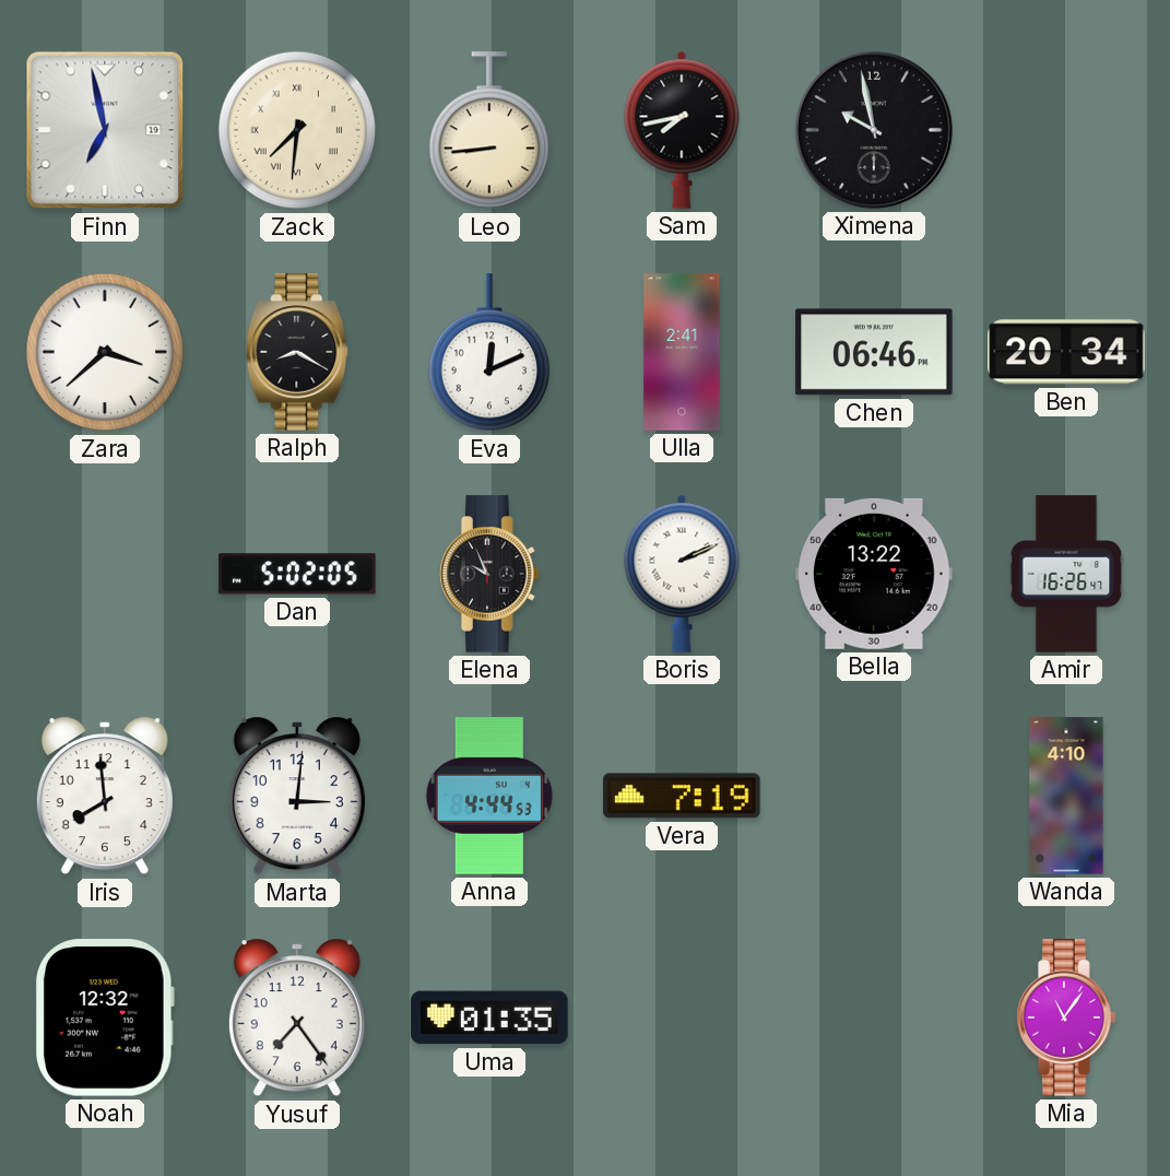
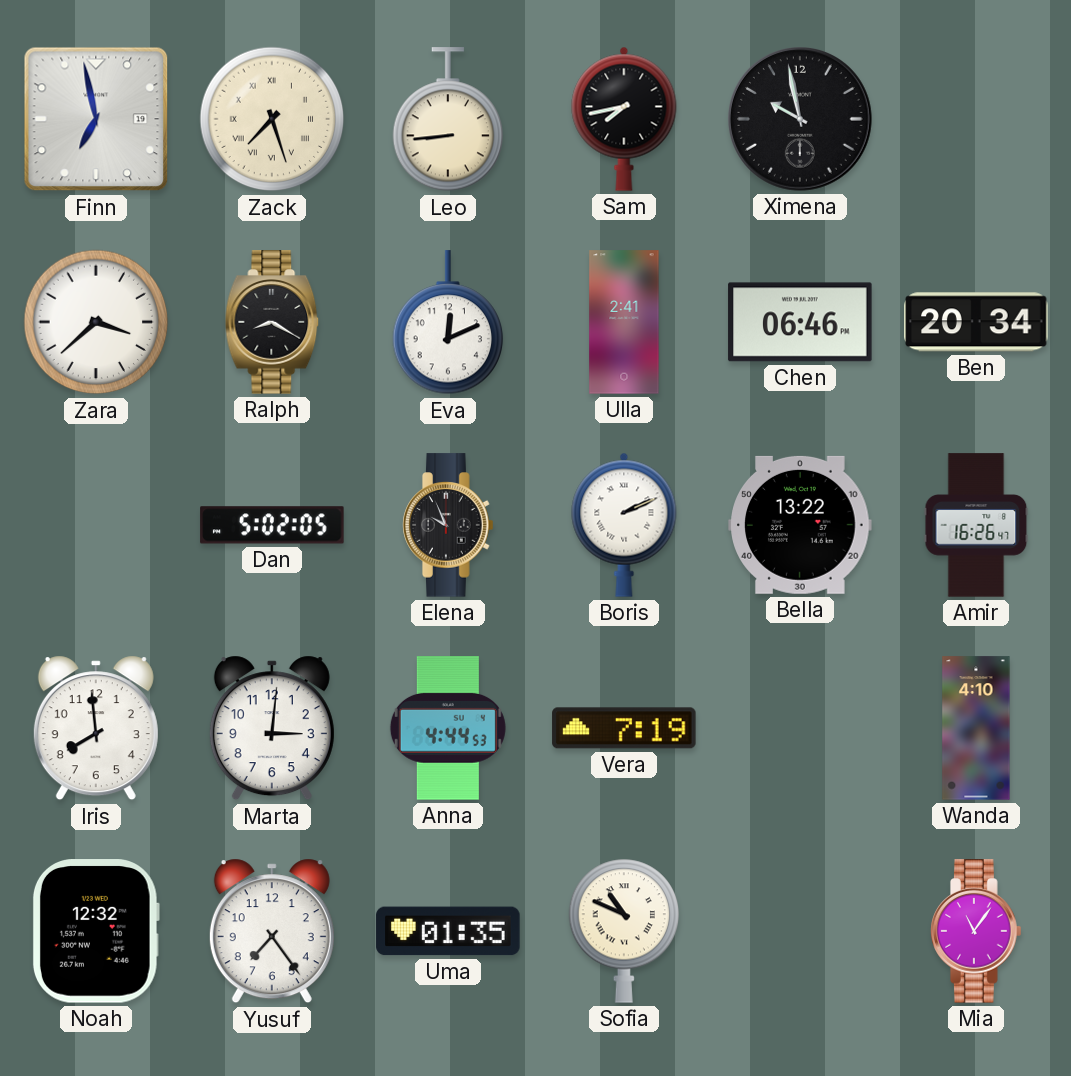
Zack: 7:31 -> 7:27 (272, 119)
Sofia: none -> 10:49 (624, 931)
